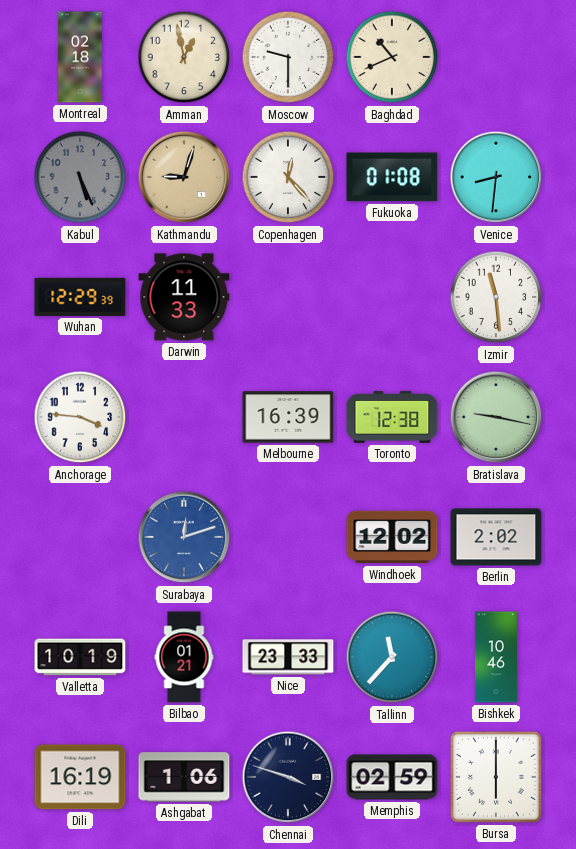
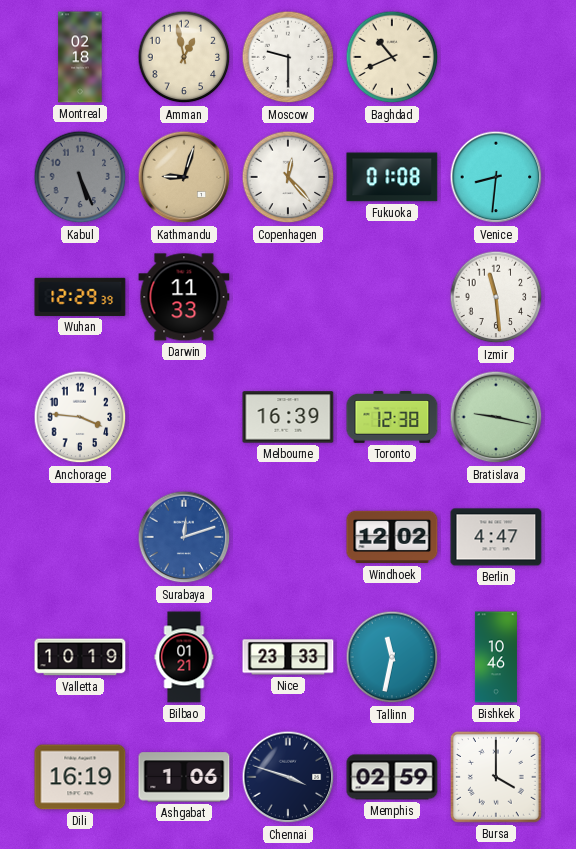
Berlin: 2:02 -> 4:47 (496, 537)
Tallinn: 11:37 -> 11:32 (392, 657)
Bursa: 6:00 -> 4:00 (497, 778)
